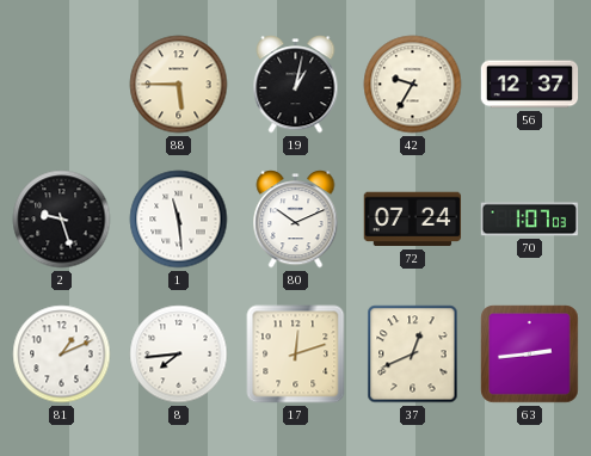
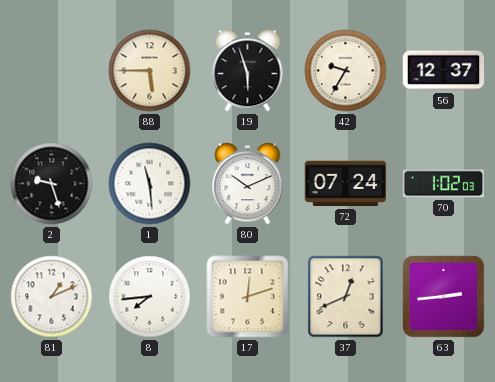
19: 1:02 -> 5:57 (248, 71)
70: 1:07 -> 1:02 (444, 184)
